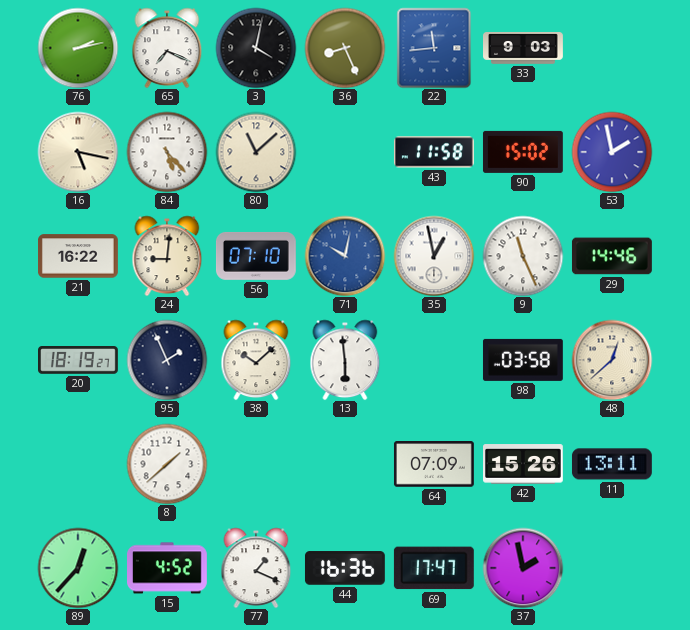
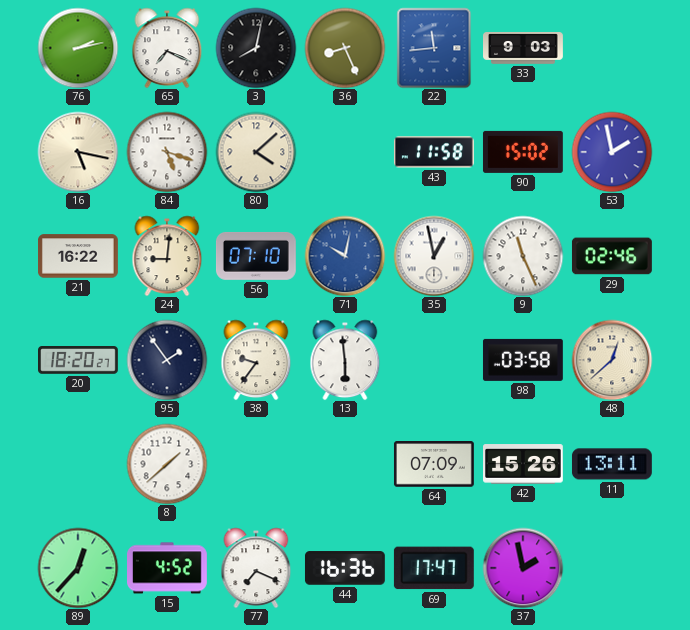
3: 4:02 -> 8:02 (256, 48)
84: 5:23 -> 5:18 (167, 152)
80: 11:08 -> 4:08 (256, 152)
29: 14:46 -> 02:46 (612, 256)
20: 18:19 -> 18:20 (79, 360)
95: 1:56 -> 1:54 (167, 360)
38: 10:08 -> 9:36 (256, 360)
77: 1:19 -> 7:19 (256, 568)
